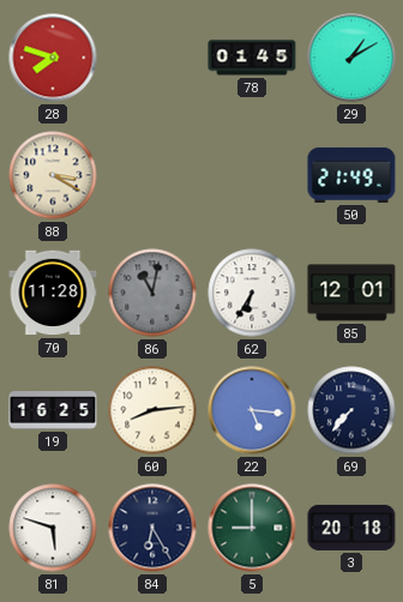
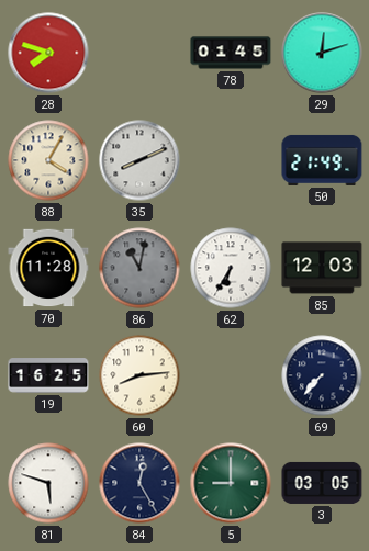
29: 1:10 -> 12:12 (322, 53)
88: 3:20 -> 4:05 (48, 160)
35: none -> 8:11 (139, 160)
85: 12:01 -> 12:03 (322, 268)
22: 5:16 -> none (252, 410)
84: 6:25 -> 12:25 (139, 483)
3: 20:18 -> 03:05 (322, 483)
